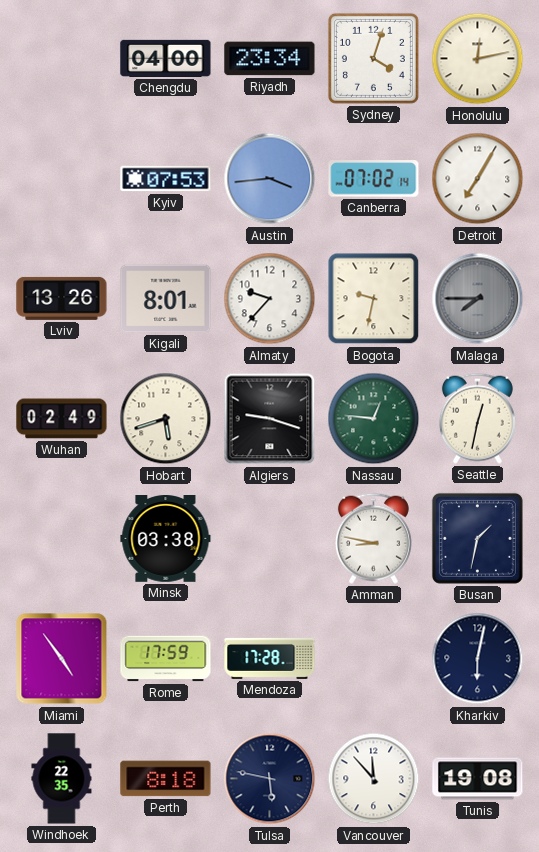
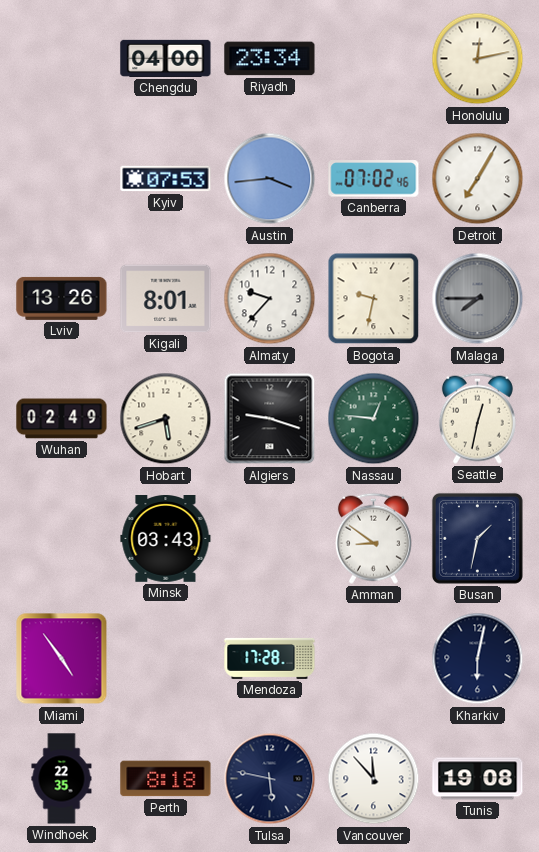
Sydney: 4:03 -> none (373, 58)
Canberra: 07:02:14 -> 07:02:46 (374, 179)
Minsk: 03:38 -> 03:43 (166, 539)
Amman: 8:47 -> 8:51 (373, 538)
Rome: 17:59 -> none (166, 659)
